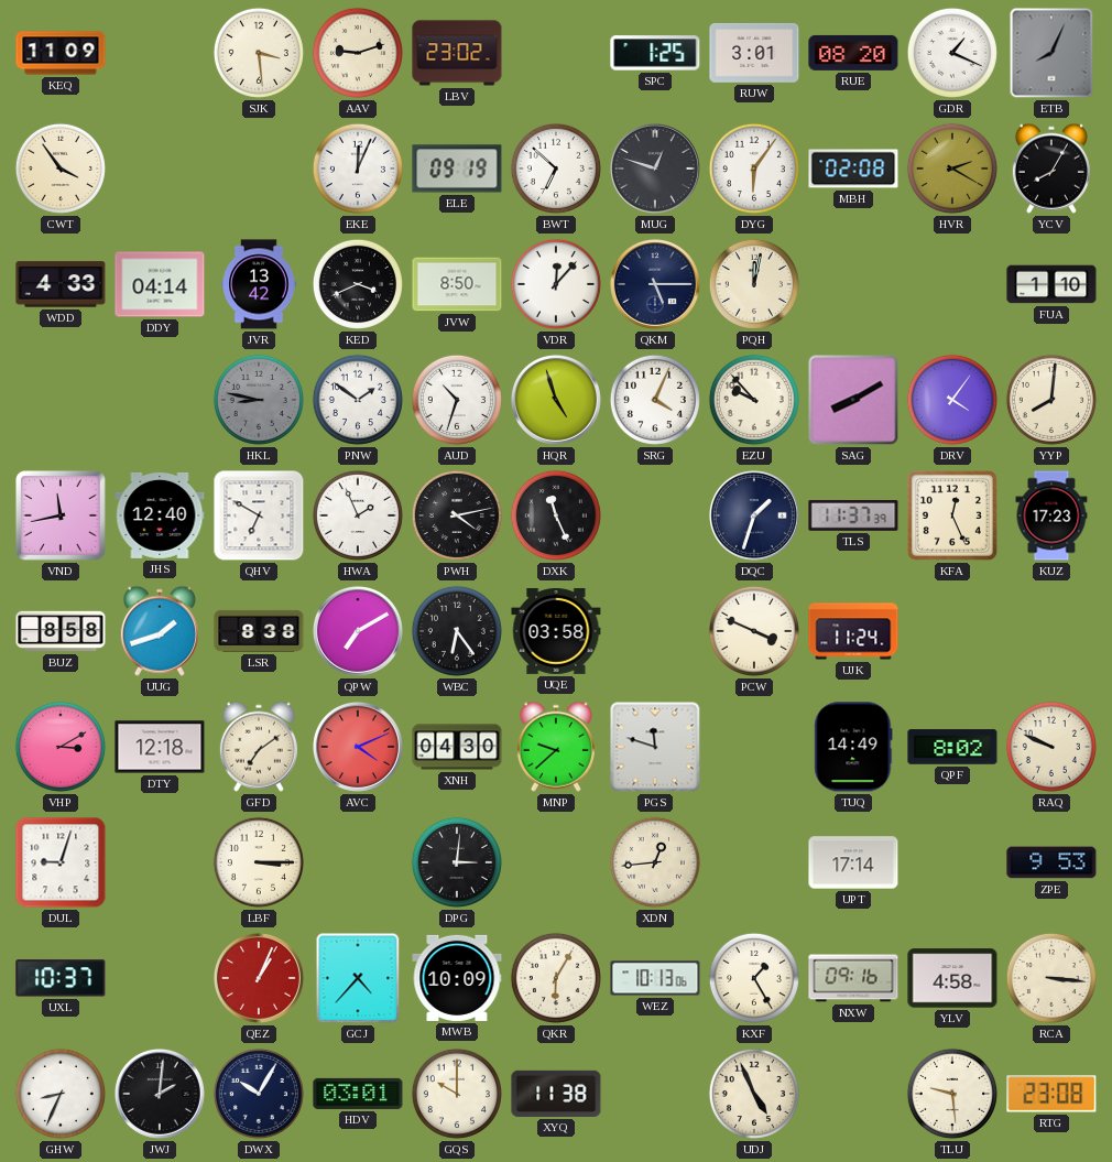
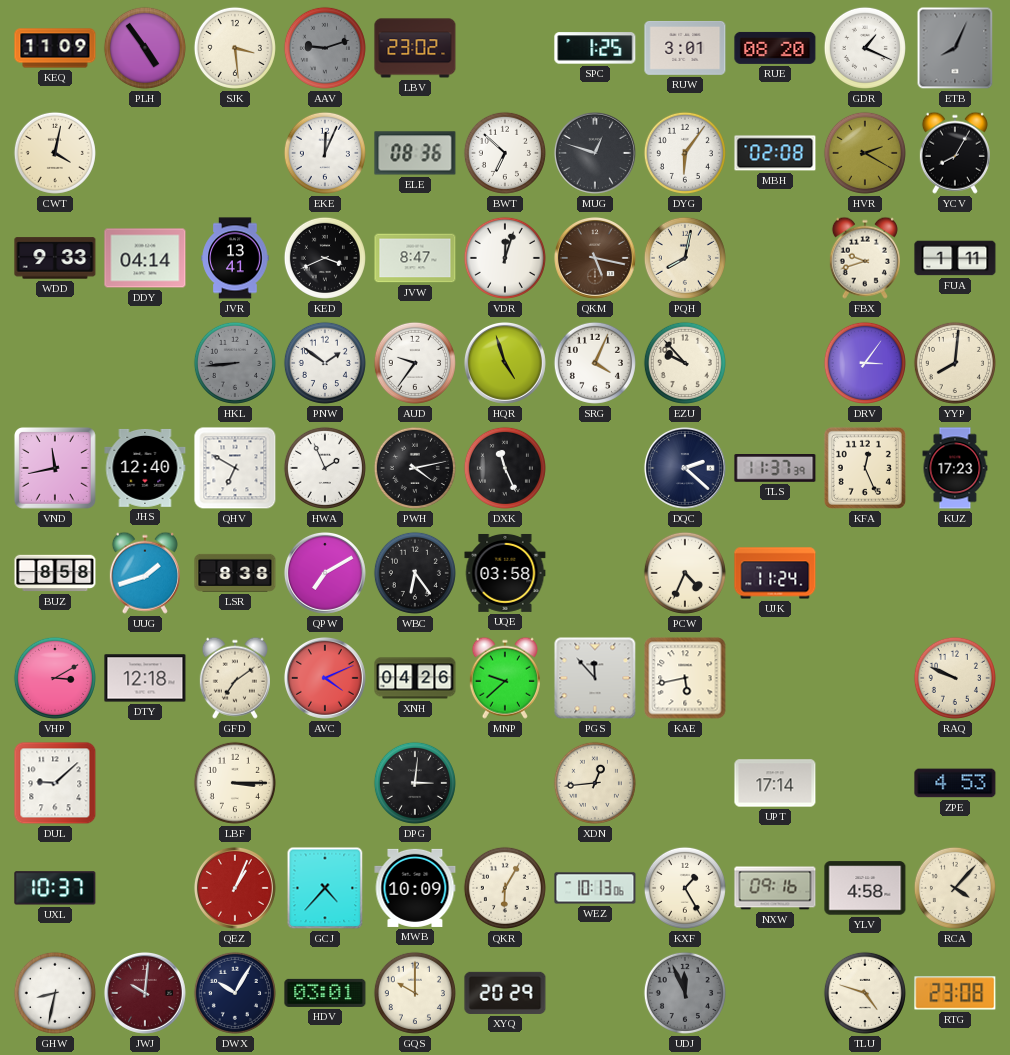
PLH: none -> 4:54 (145, 48)
AAV dial: cream -> grey (325, 48)
CWT: 3:54 -> 4:02 (55, 153)
ELE: 09:19 -> 08:36 (415, 153)
WDD: 4:33 -> 9:33 (55, 258)
JVR: 13:42 -> 13:41 (235, 258)
JVW: 8:50 -> 8:47 (415, 258)
VDR: 12:07 -> 12:03 (505, 258)
QKM: 5:15 -> 5:17 (595, 258)
QKM dial: navy -> brown (595, 258)
PQH: 12:02 -> 8:02 (685, 258)
FBX: none -> 9:42 (865, 258)
FUA: 1:10 -> 1:11 (955, 258)
HKL: 8:47 -> 8:44 (235, 363)
AUD: 10:33 -> 9:36 (415, 363)
SAG: 8:10 -> none (853, 400)
DRV: 4:06 -> 3:06 (865, 363)
DQC: 1:33 -> 2:22 (685, 468)
PCW: 3:49 -> 4:34 (685, 573)
XNH: 04:30 -> 04:26 (415, 678)
PGS: 11:48 -> 11:53 (595, 678)
KAE: none -> 5:43 (685, 678)
TUQ: 14:49 -> none (853, 747)
QPF: 8:02 -> none (952, 747)
DUL: 9:03 -> 9:08 (55, 783)
ZPE: 9:53 -> 4:53 (955, 783)
RCA: 3:16 -> 4:07 (955, 888)
GHW: 8:34 -> 8:32 (55, 993)
JWJ: 2:01 -> 10:01 (145, 993)
JWJ dial: black -> burgundy (145, 993)
XYQ: 11:38 -> 20:29 (505, 993)
UDJ: 4:56 -> 11:56 (685, 993)
UDJ dial: cream -> grey (685, 993)
TLU: 9:29 -> 4:48 (865, 993)
